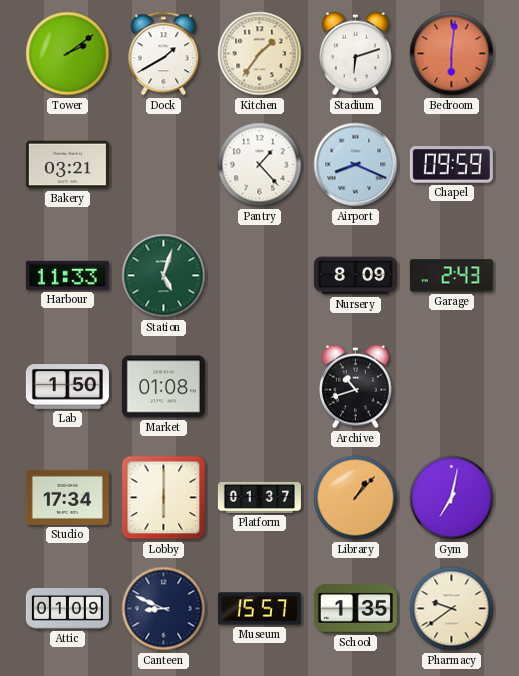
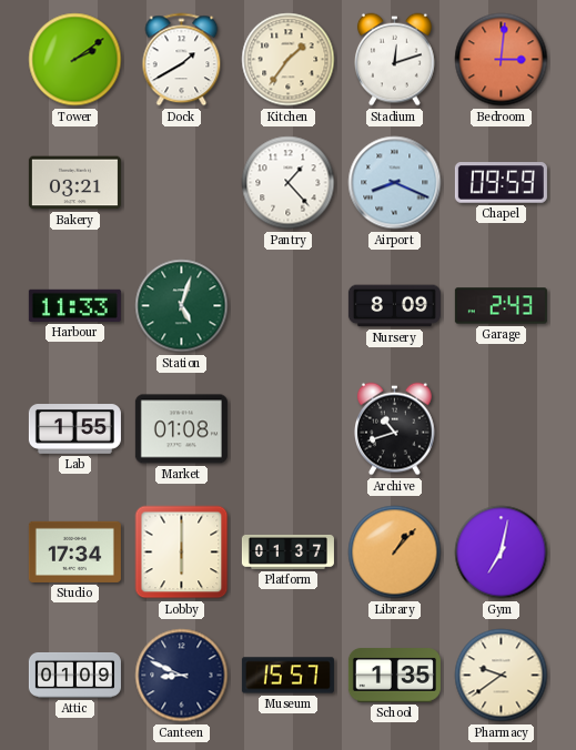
Stadium: 6:12 -> 12:12 (395, 60)
Bedroom: 6:01 -> 3:01 (502, 60)
Lab: 1:50 -> 1:55 (74, 429)
